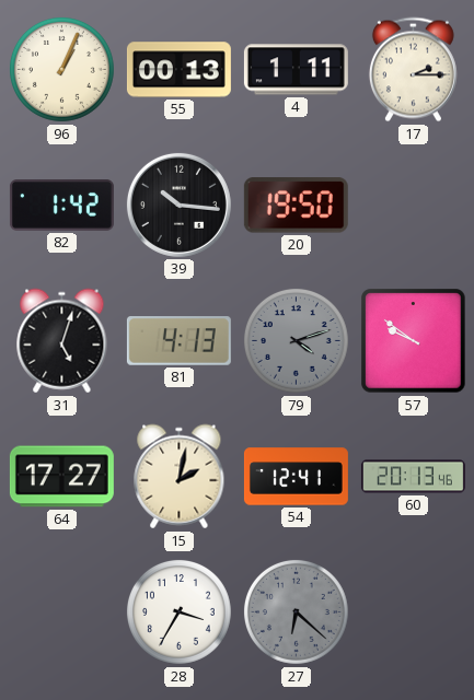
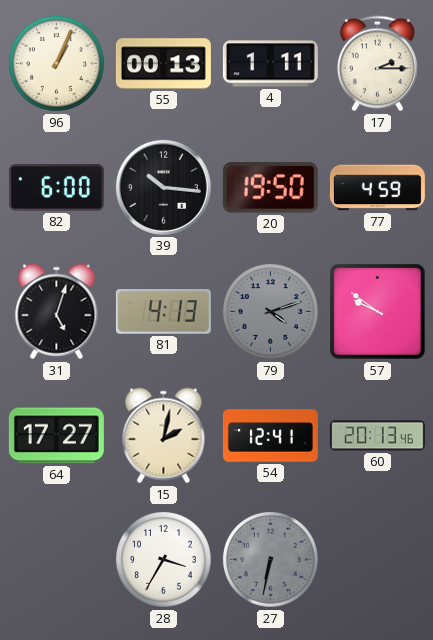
82: 1:42 -> 6:00 (56, 188)
77: none -> 4:59 (377, 188)
27: 6:22 -> 6:32 (270, 559)
